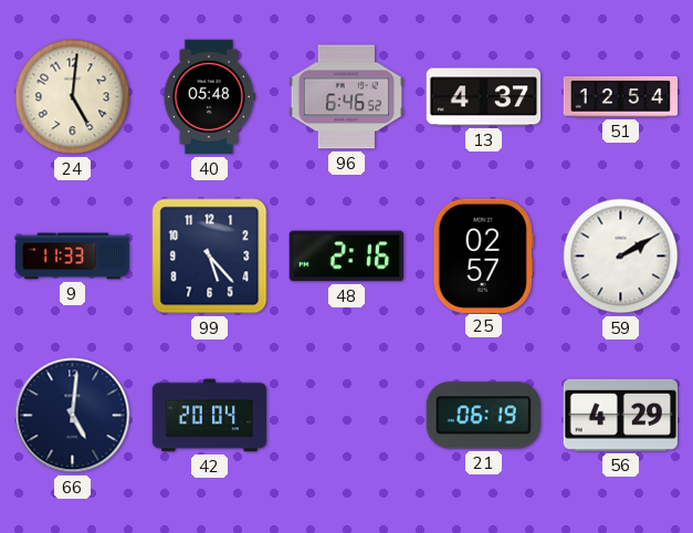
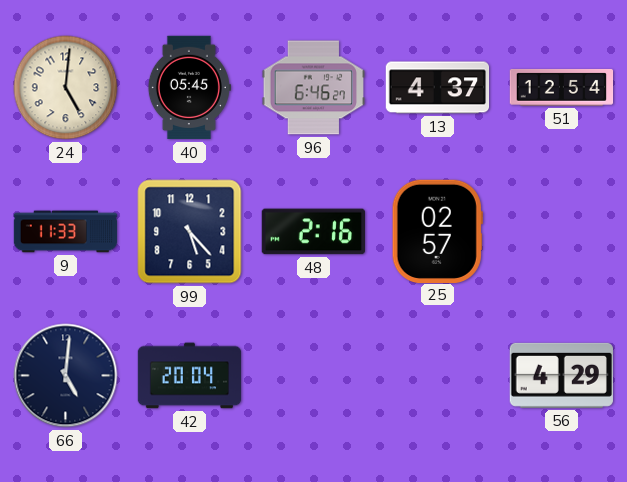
40: 05:48 -> 05:45 (189, 88)
96: 6:46:52 -> 6:46:27 (313, 88)
59: 2:10 -> none (621, 257)
21: 06:19 -> none (483, 416)
